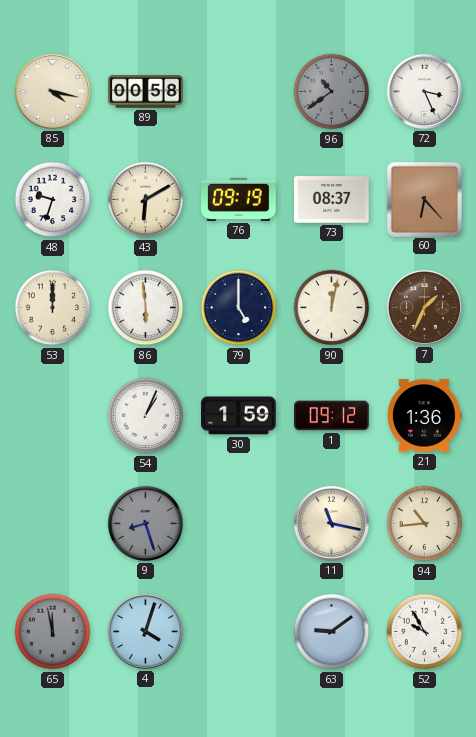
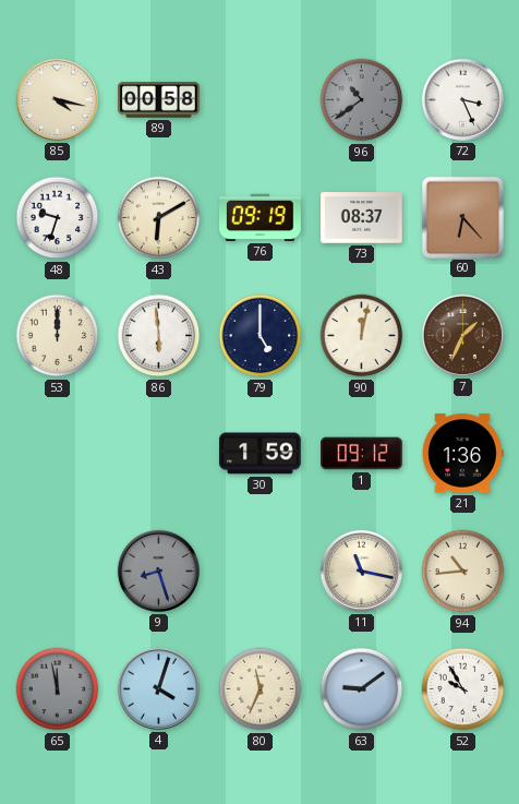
54: 1:04 -> none (146, 416)
80: none -> 11:34 (261, 689)
